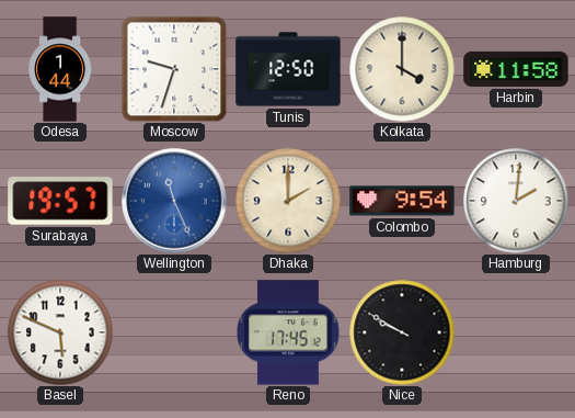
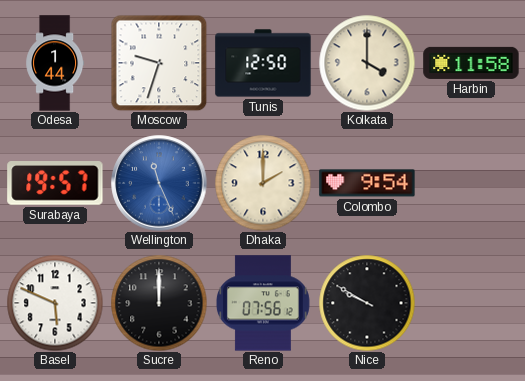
Hamburg: 2:01 -> none (516, 201)
Sucre: none -> 12:00 (159, 303)
Reno: 17:45 -> 07:56 (263, 303)
